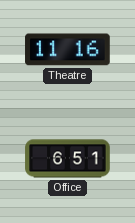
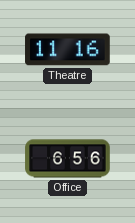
Office: 6:51 -> 6:56 (68, 159)
